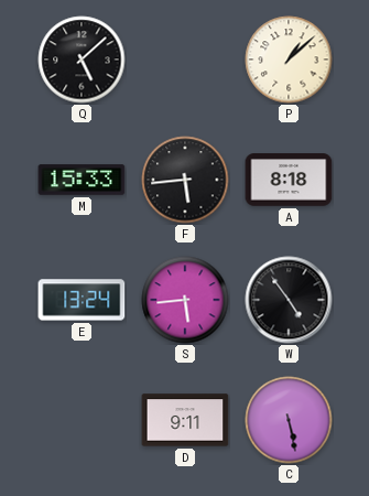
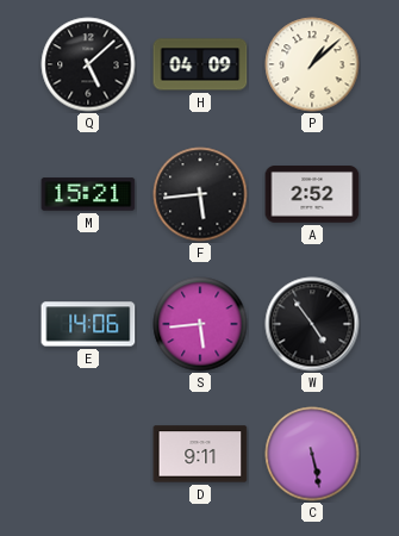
H: none -> 04:09 (200, 64)
M: 15:33 -> 15:21 (88, 194)
A: 8:18 -> 2:52 (312, 194)
E: 13:24 -> 14:06 (88, 324)
